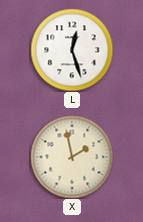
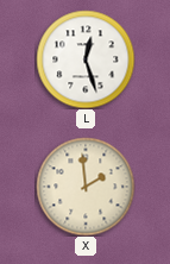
X: 1:58 -> 1:59 (86, 187)
